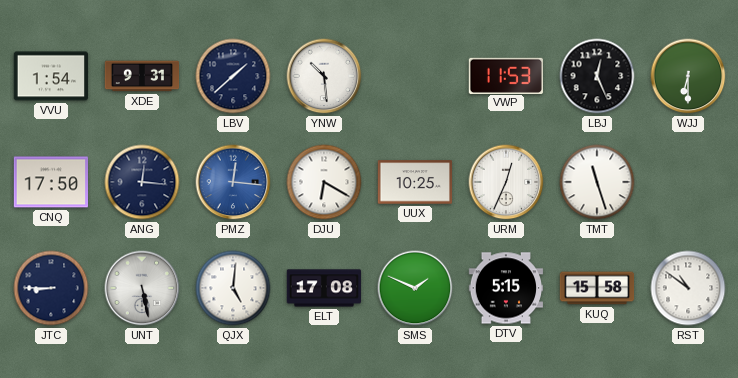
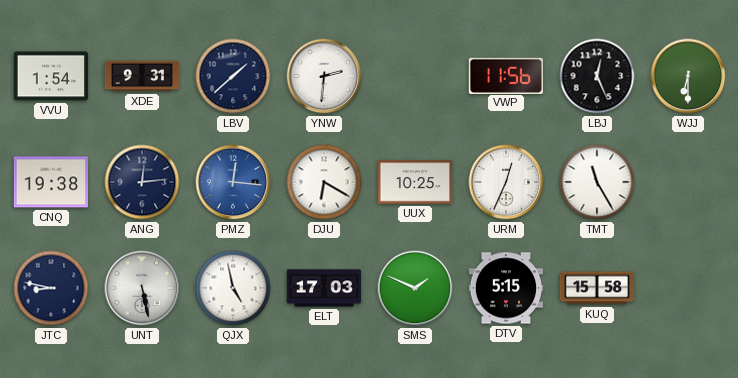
YNW: 10:29 -> 2:31 (324, 76)
VWP: 11:53 -> 11:56 (505, 75)
CNQ: 17:50 -> 19:38 (50, 182)
ANG: 12:16 -> 12:14 (142, 182)
TMT: 11:27 -> 11:25 (597, 182)
JTC: 8:45 -> 8:47 (51, 288)
QJX: 5:01 -> 4:58 (233, 288)
ELT: 17:08 -> 17:03 (324, 288)
RST: 10:51 -> none (688, 288)
